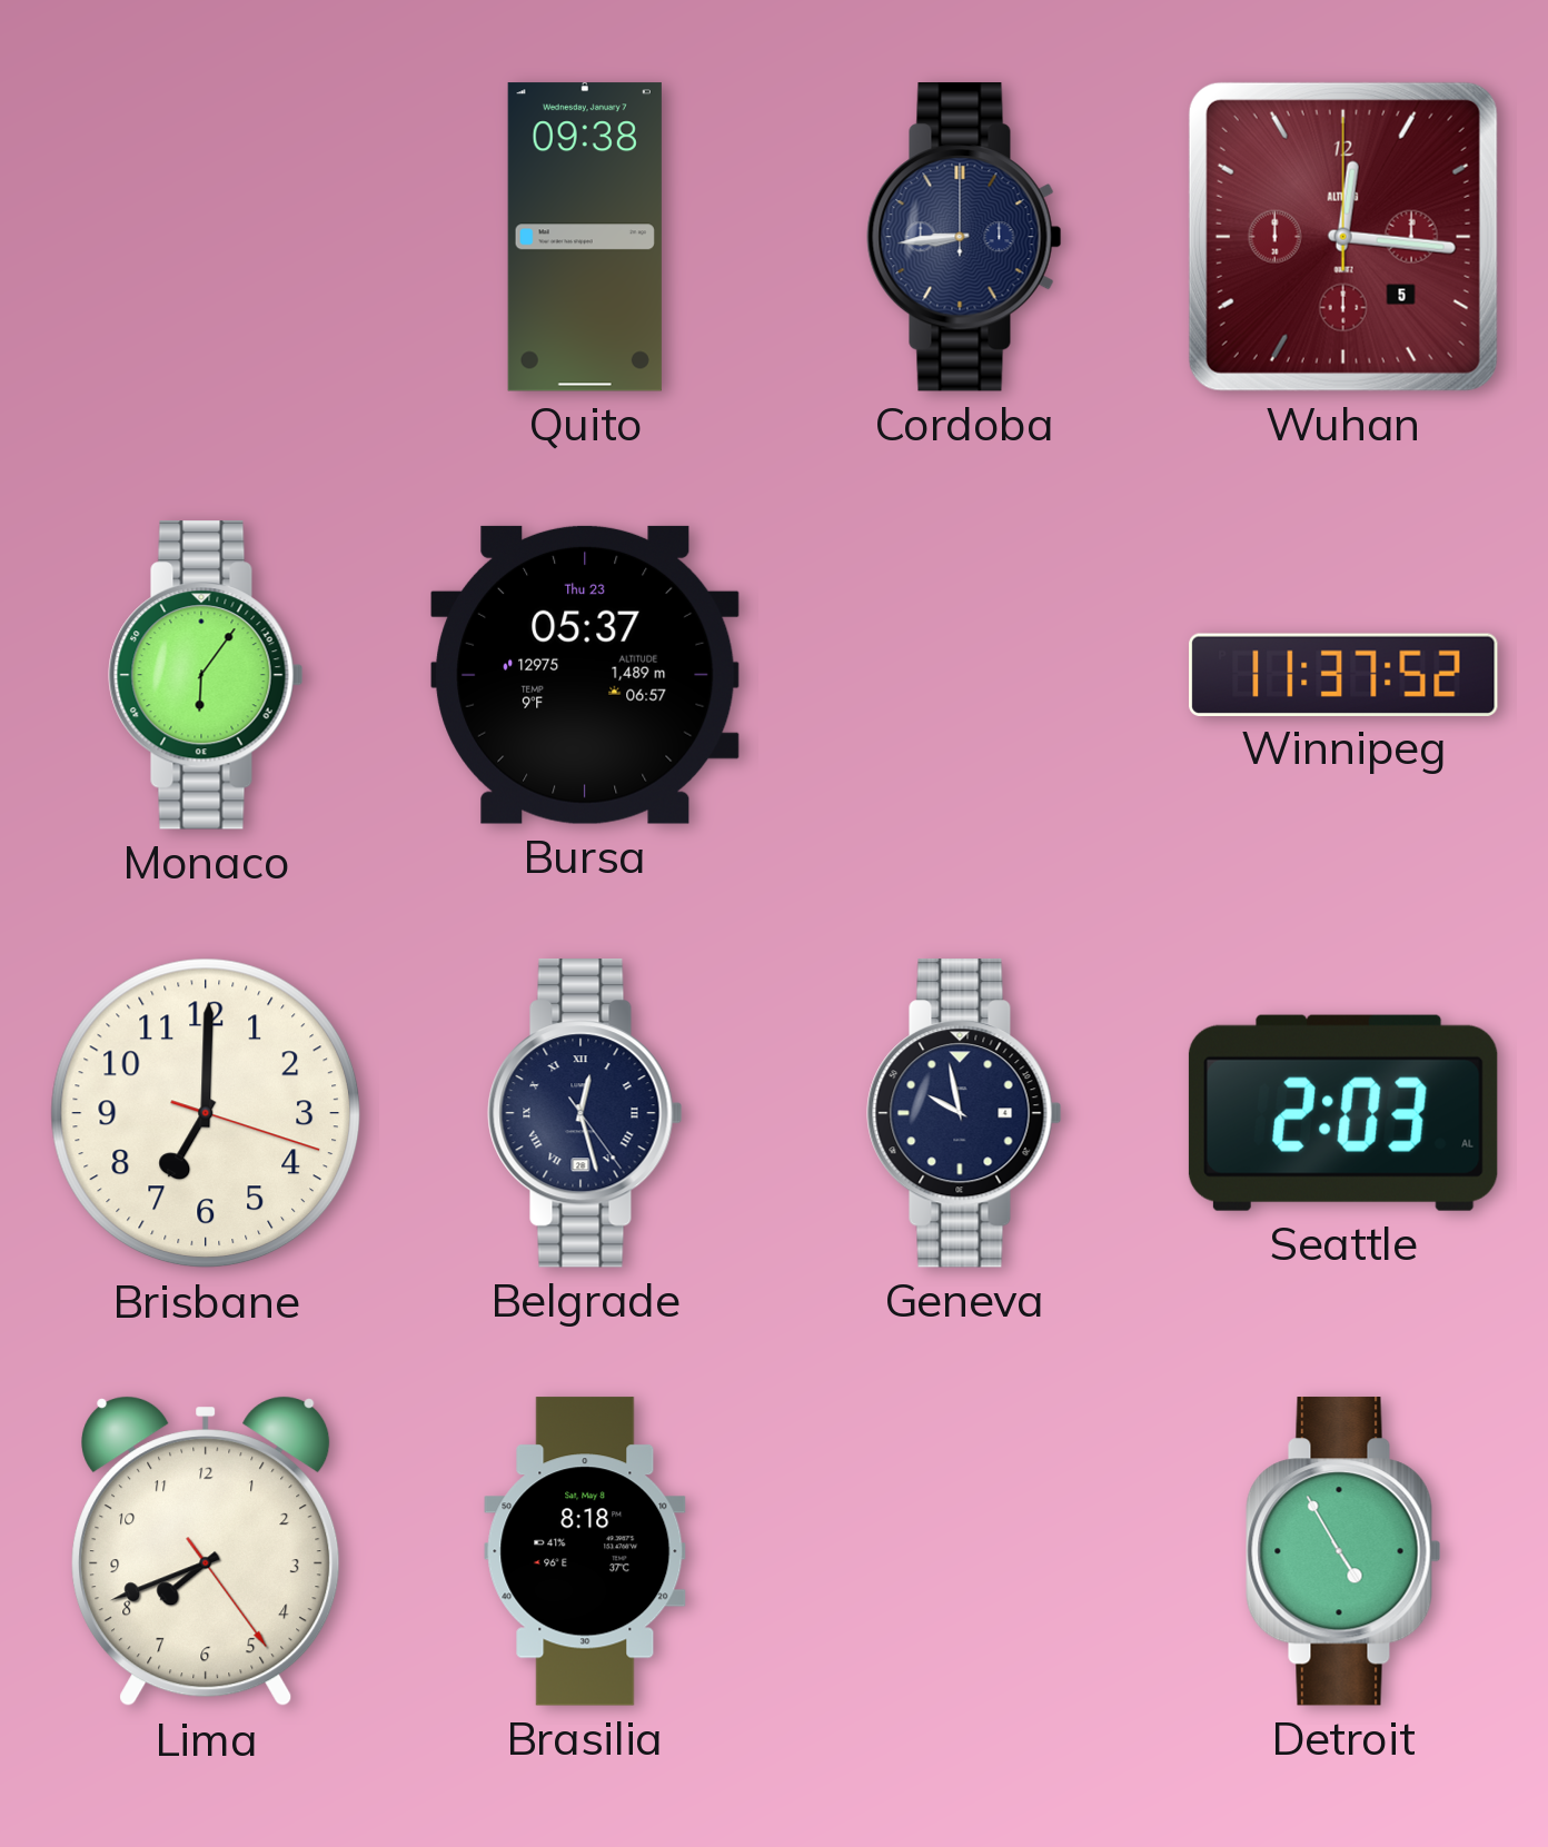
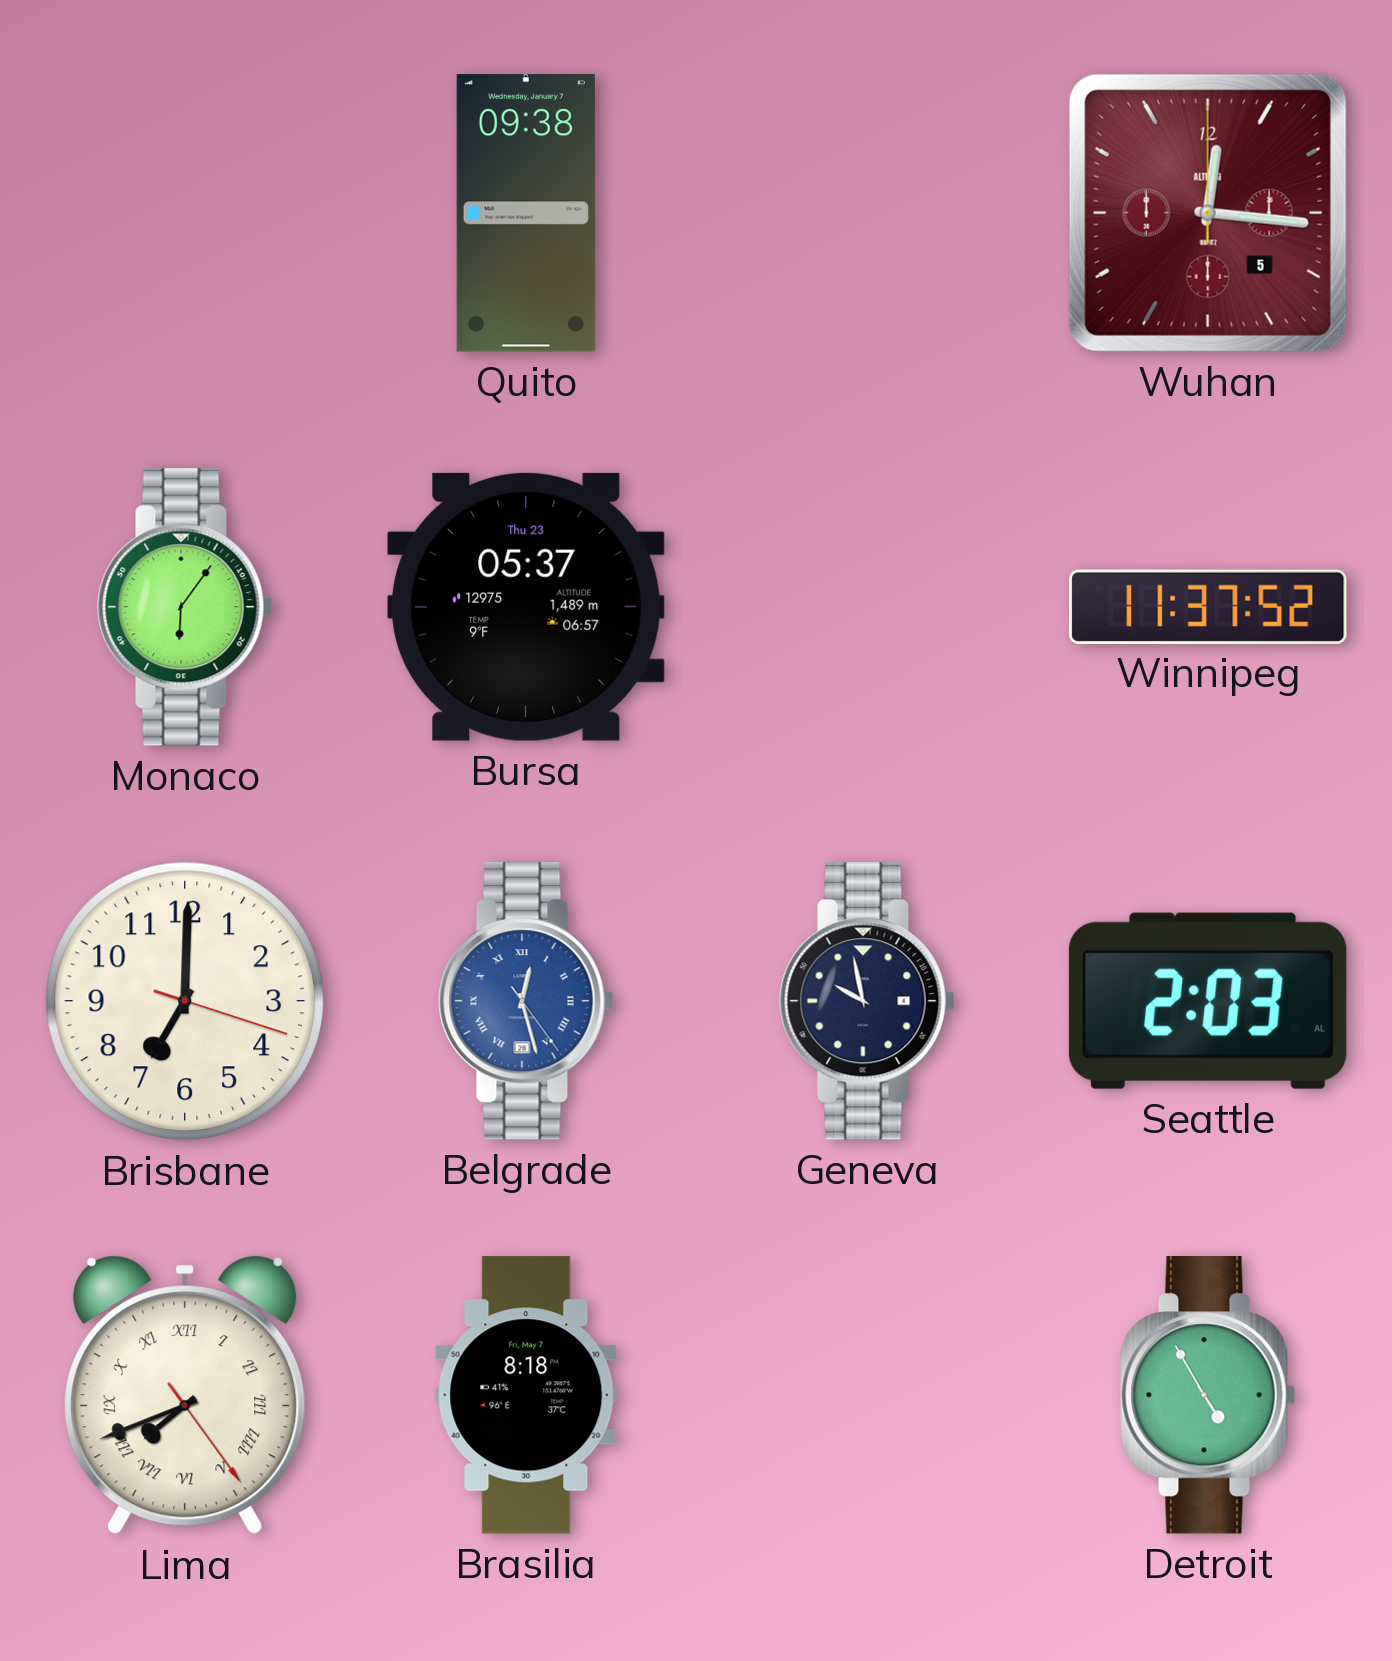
Cordoba: 8:44 -> none (964, 237)
Belgrade dial: navy -> blue (526, 1001)
Lima numerals: Arabic -> Roman (185, 1395)
Brasilia date: Sat, May 8 -> Fri, May 7 (526, 1395)
